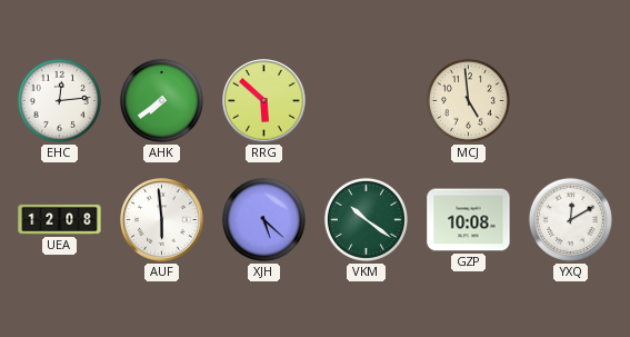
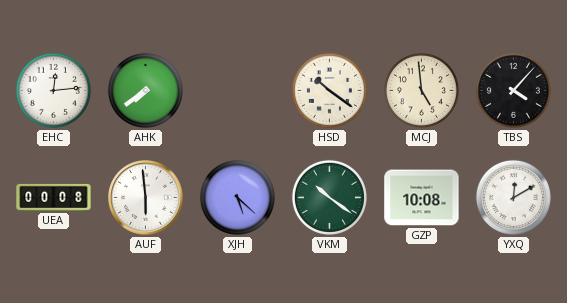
RRG: 5:52 -> none (264, 101)
HSD: none -> 10:21 (329, 90)
TBS: none -> 4:07 (513, 90)
UEA: 12:08 -> 00:08 (54, 197)
